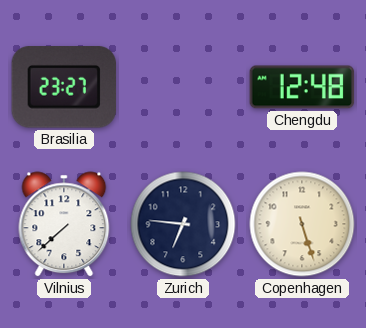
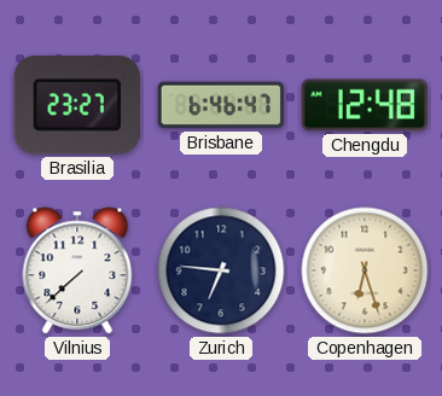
Brisbane: none -> 6:46 (221, 105)
Copenhagen: 5:27 -> 6:27 (365, 270)
